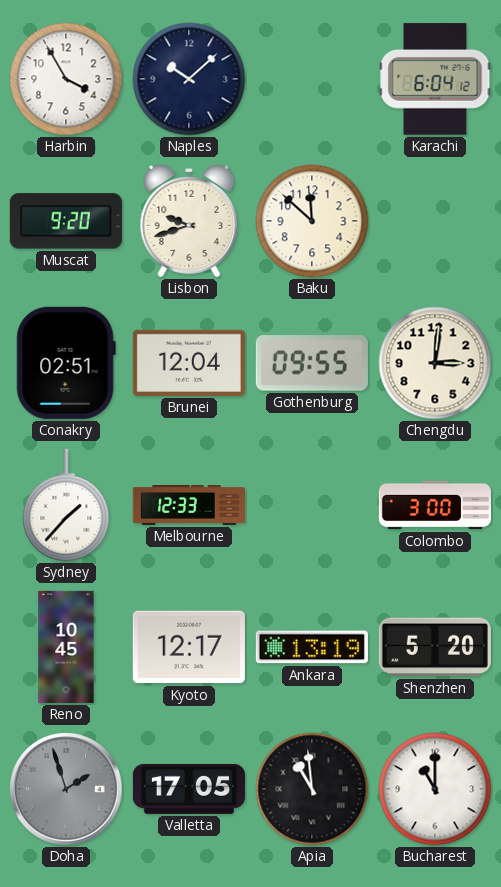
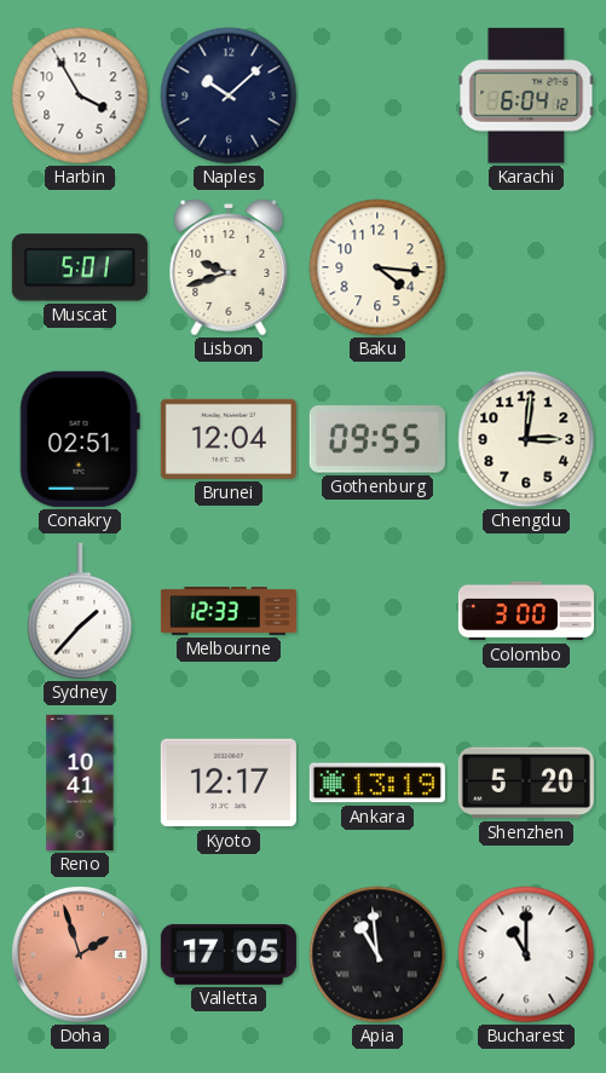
Muscat: 9:20 -> 5:01 (80, 267)
Baku: 11:52 -> 4:16 (377, 267)
Reno: 10:45 -> 10:41 (80, 783)
Doha dial: grey -> salmon (80, 954)
